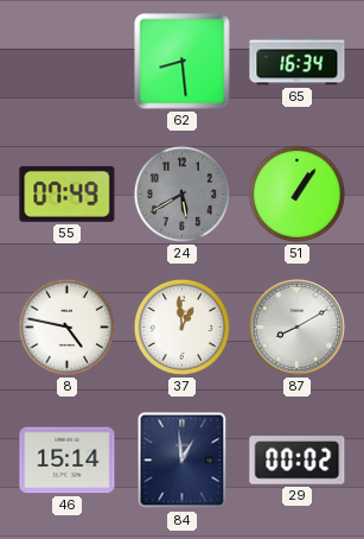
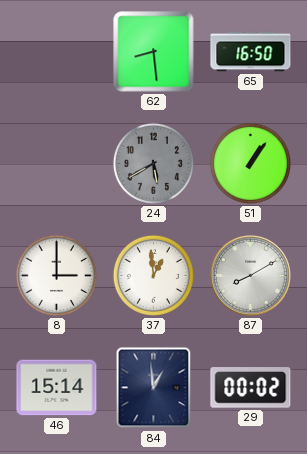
65: 16:34 -> 16:50 (251, 52)
55: 07:49 -> none (68, 194)
8: 4:47 -> 3:00 (56, 275)
